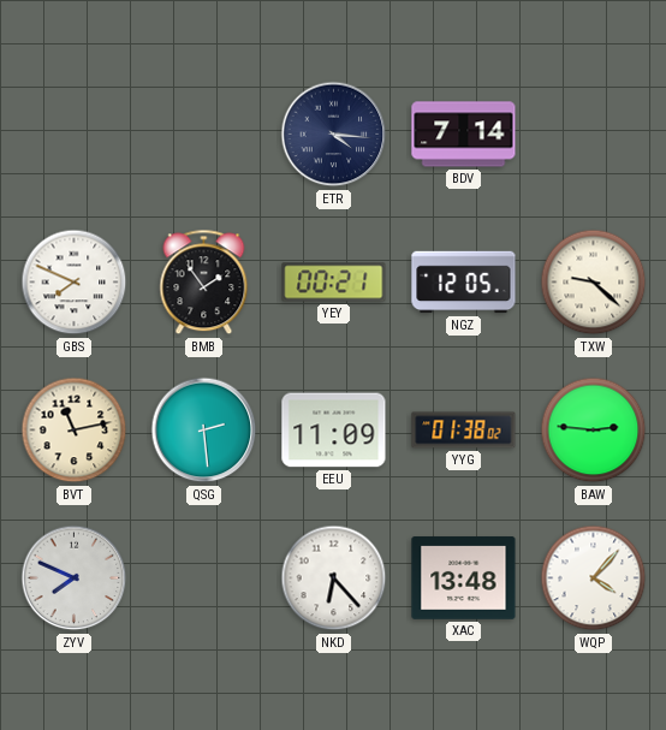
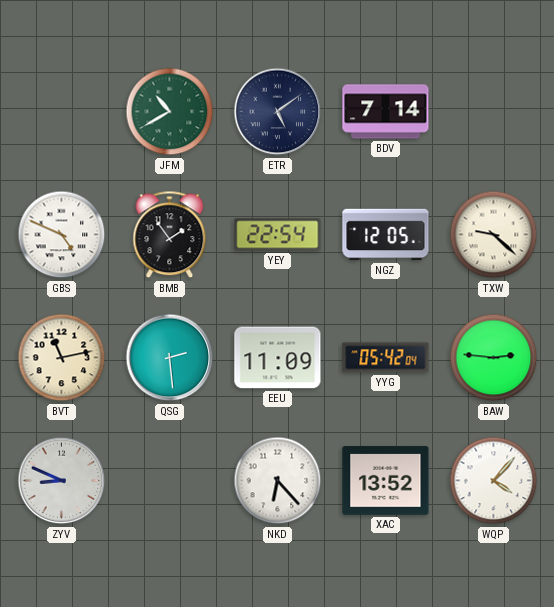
JFM: none -> 10:40 (170, 112)
ETR: 4:16 -> 5:09 (278, 112)
GBS: 7:49 -> 4:49 (62, 235)
YEY: 00:21 -> 22:54 (278, 235)
YYG: 01:38 -> 05:42 (386, 358)
ZYV: 7:49 -> 8:49 (62, 481)
XAC: 13:48 -> 13:52 (386, 481)
